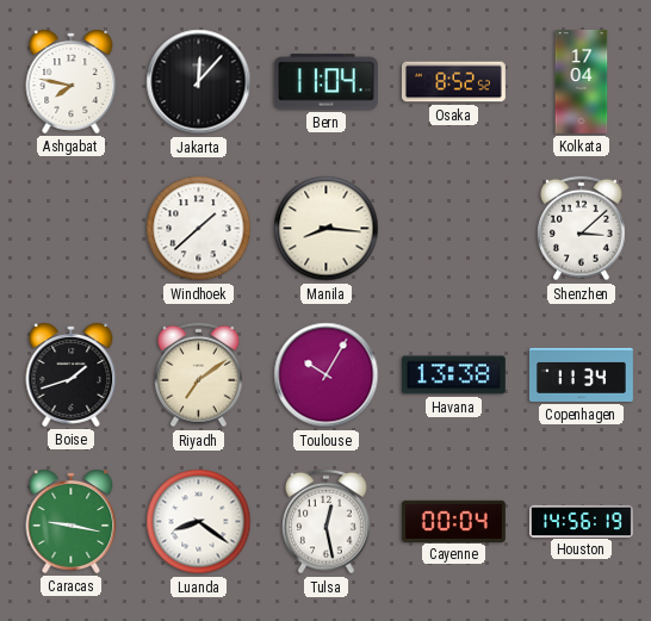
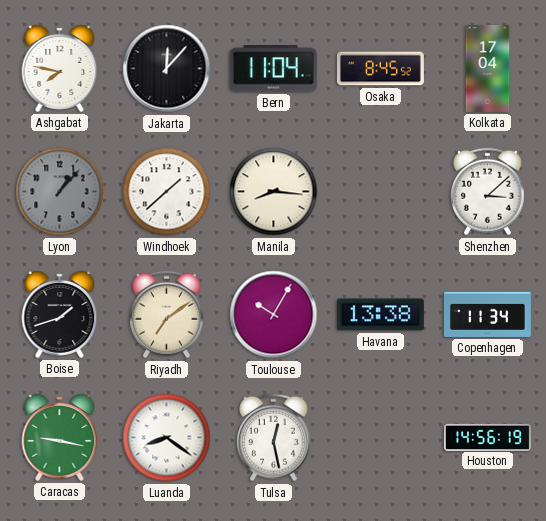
Osaka: 8:52 -> 8:45 (380, 69)
Lyon: none -> 1:07 (60, 192)
Cayenne: 00:04 -> none (453, 521)
